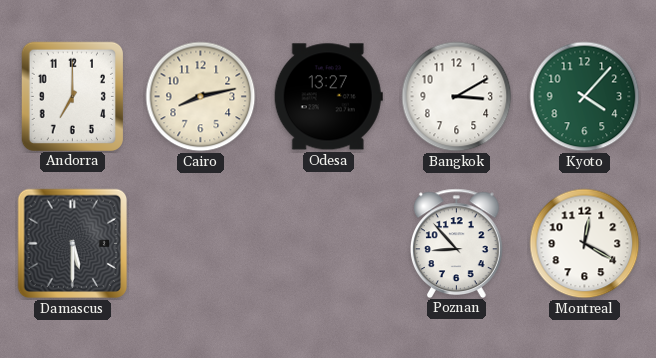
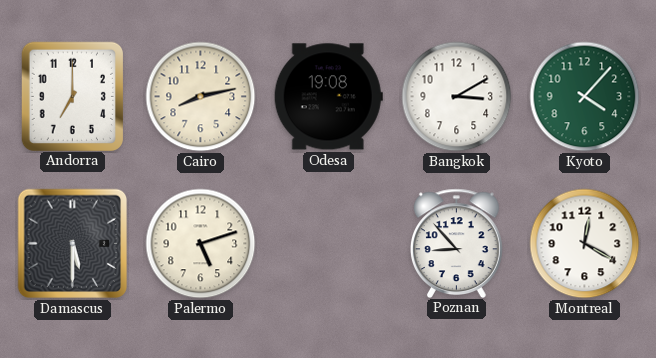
Odesa: 13:27 -> 19:08 (328, 97)
Palermo: none -> 5:12 (201, 244)
